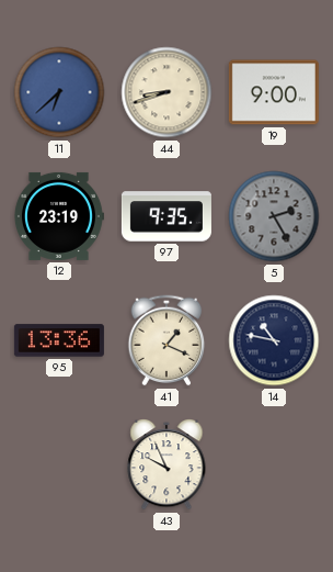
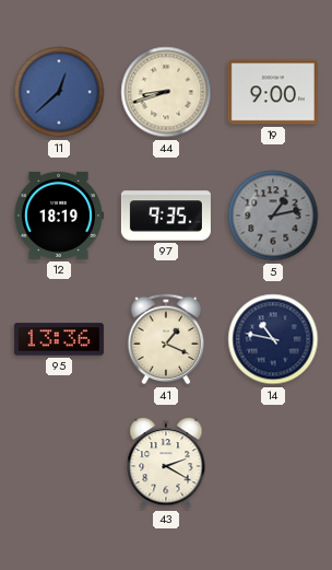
11: 6:38 -> 12:38 (59, 92)
12: 23:19 -> 18:19 (58, 216)
5: 2:25 -> 1:13 (273, 216)
43: 9:56 -> 2:20 (166, 464)
